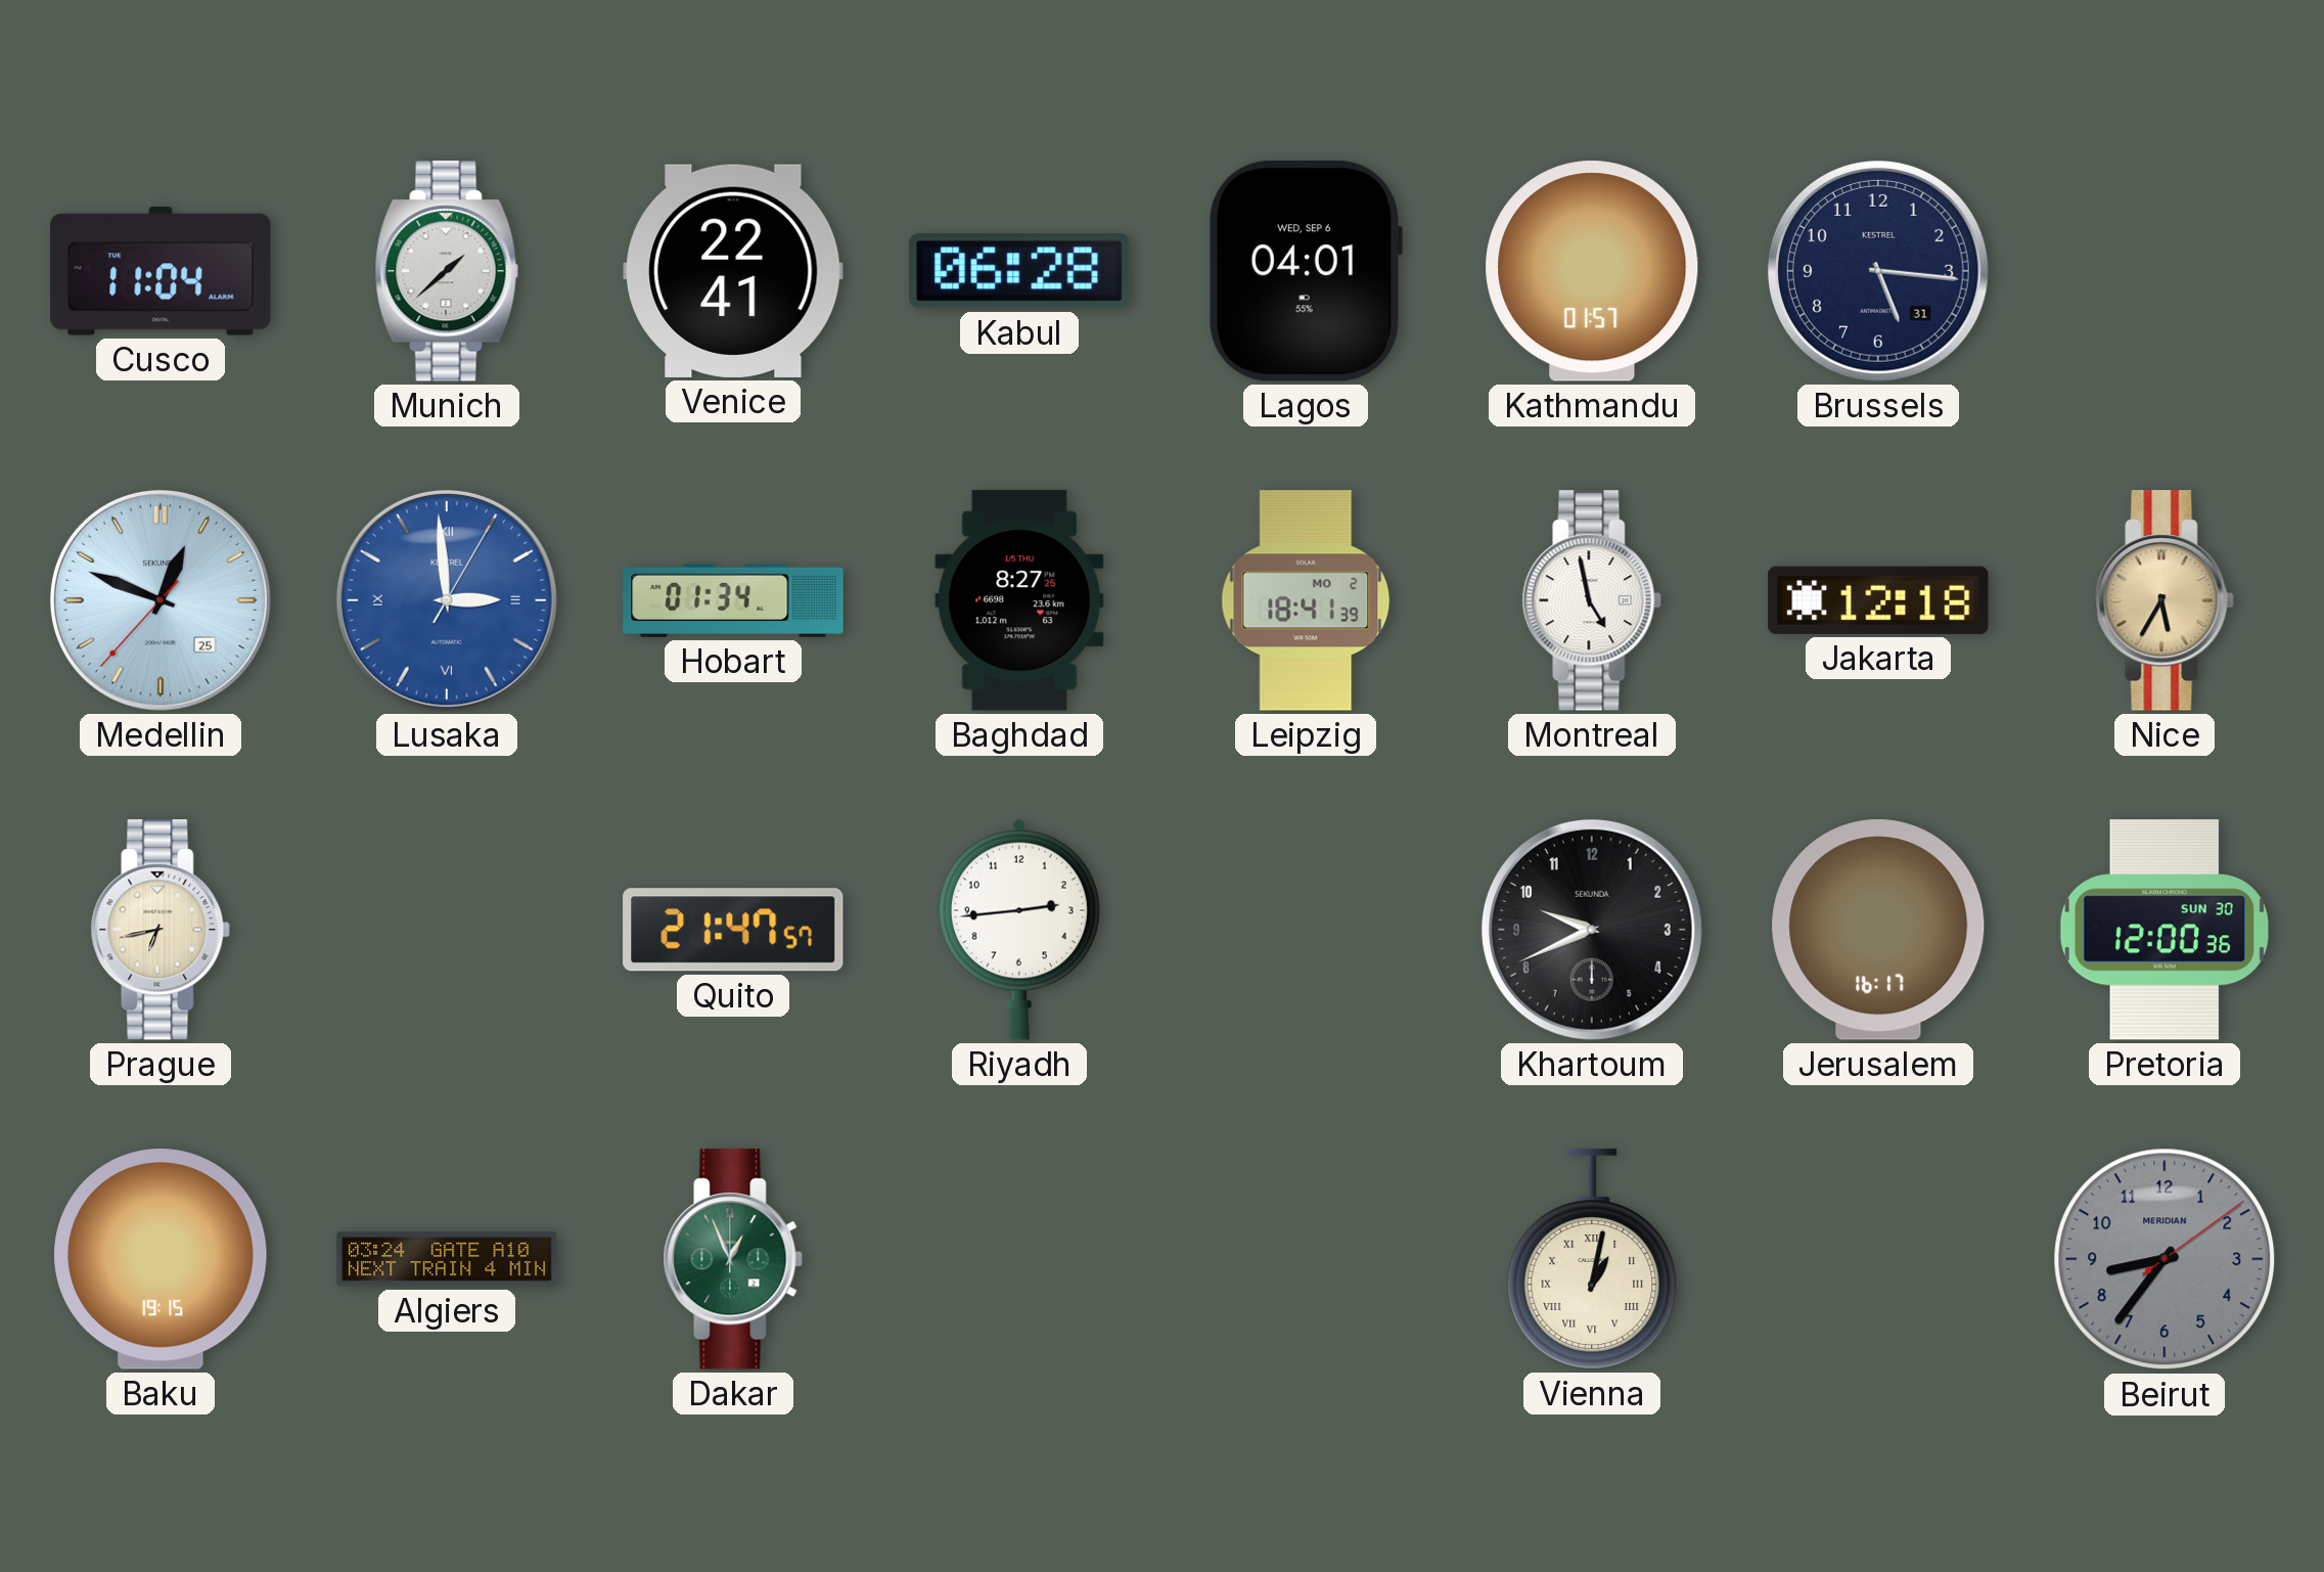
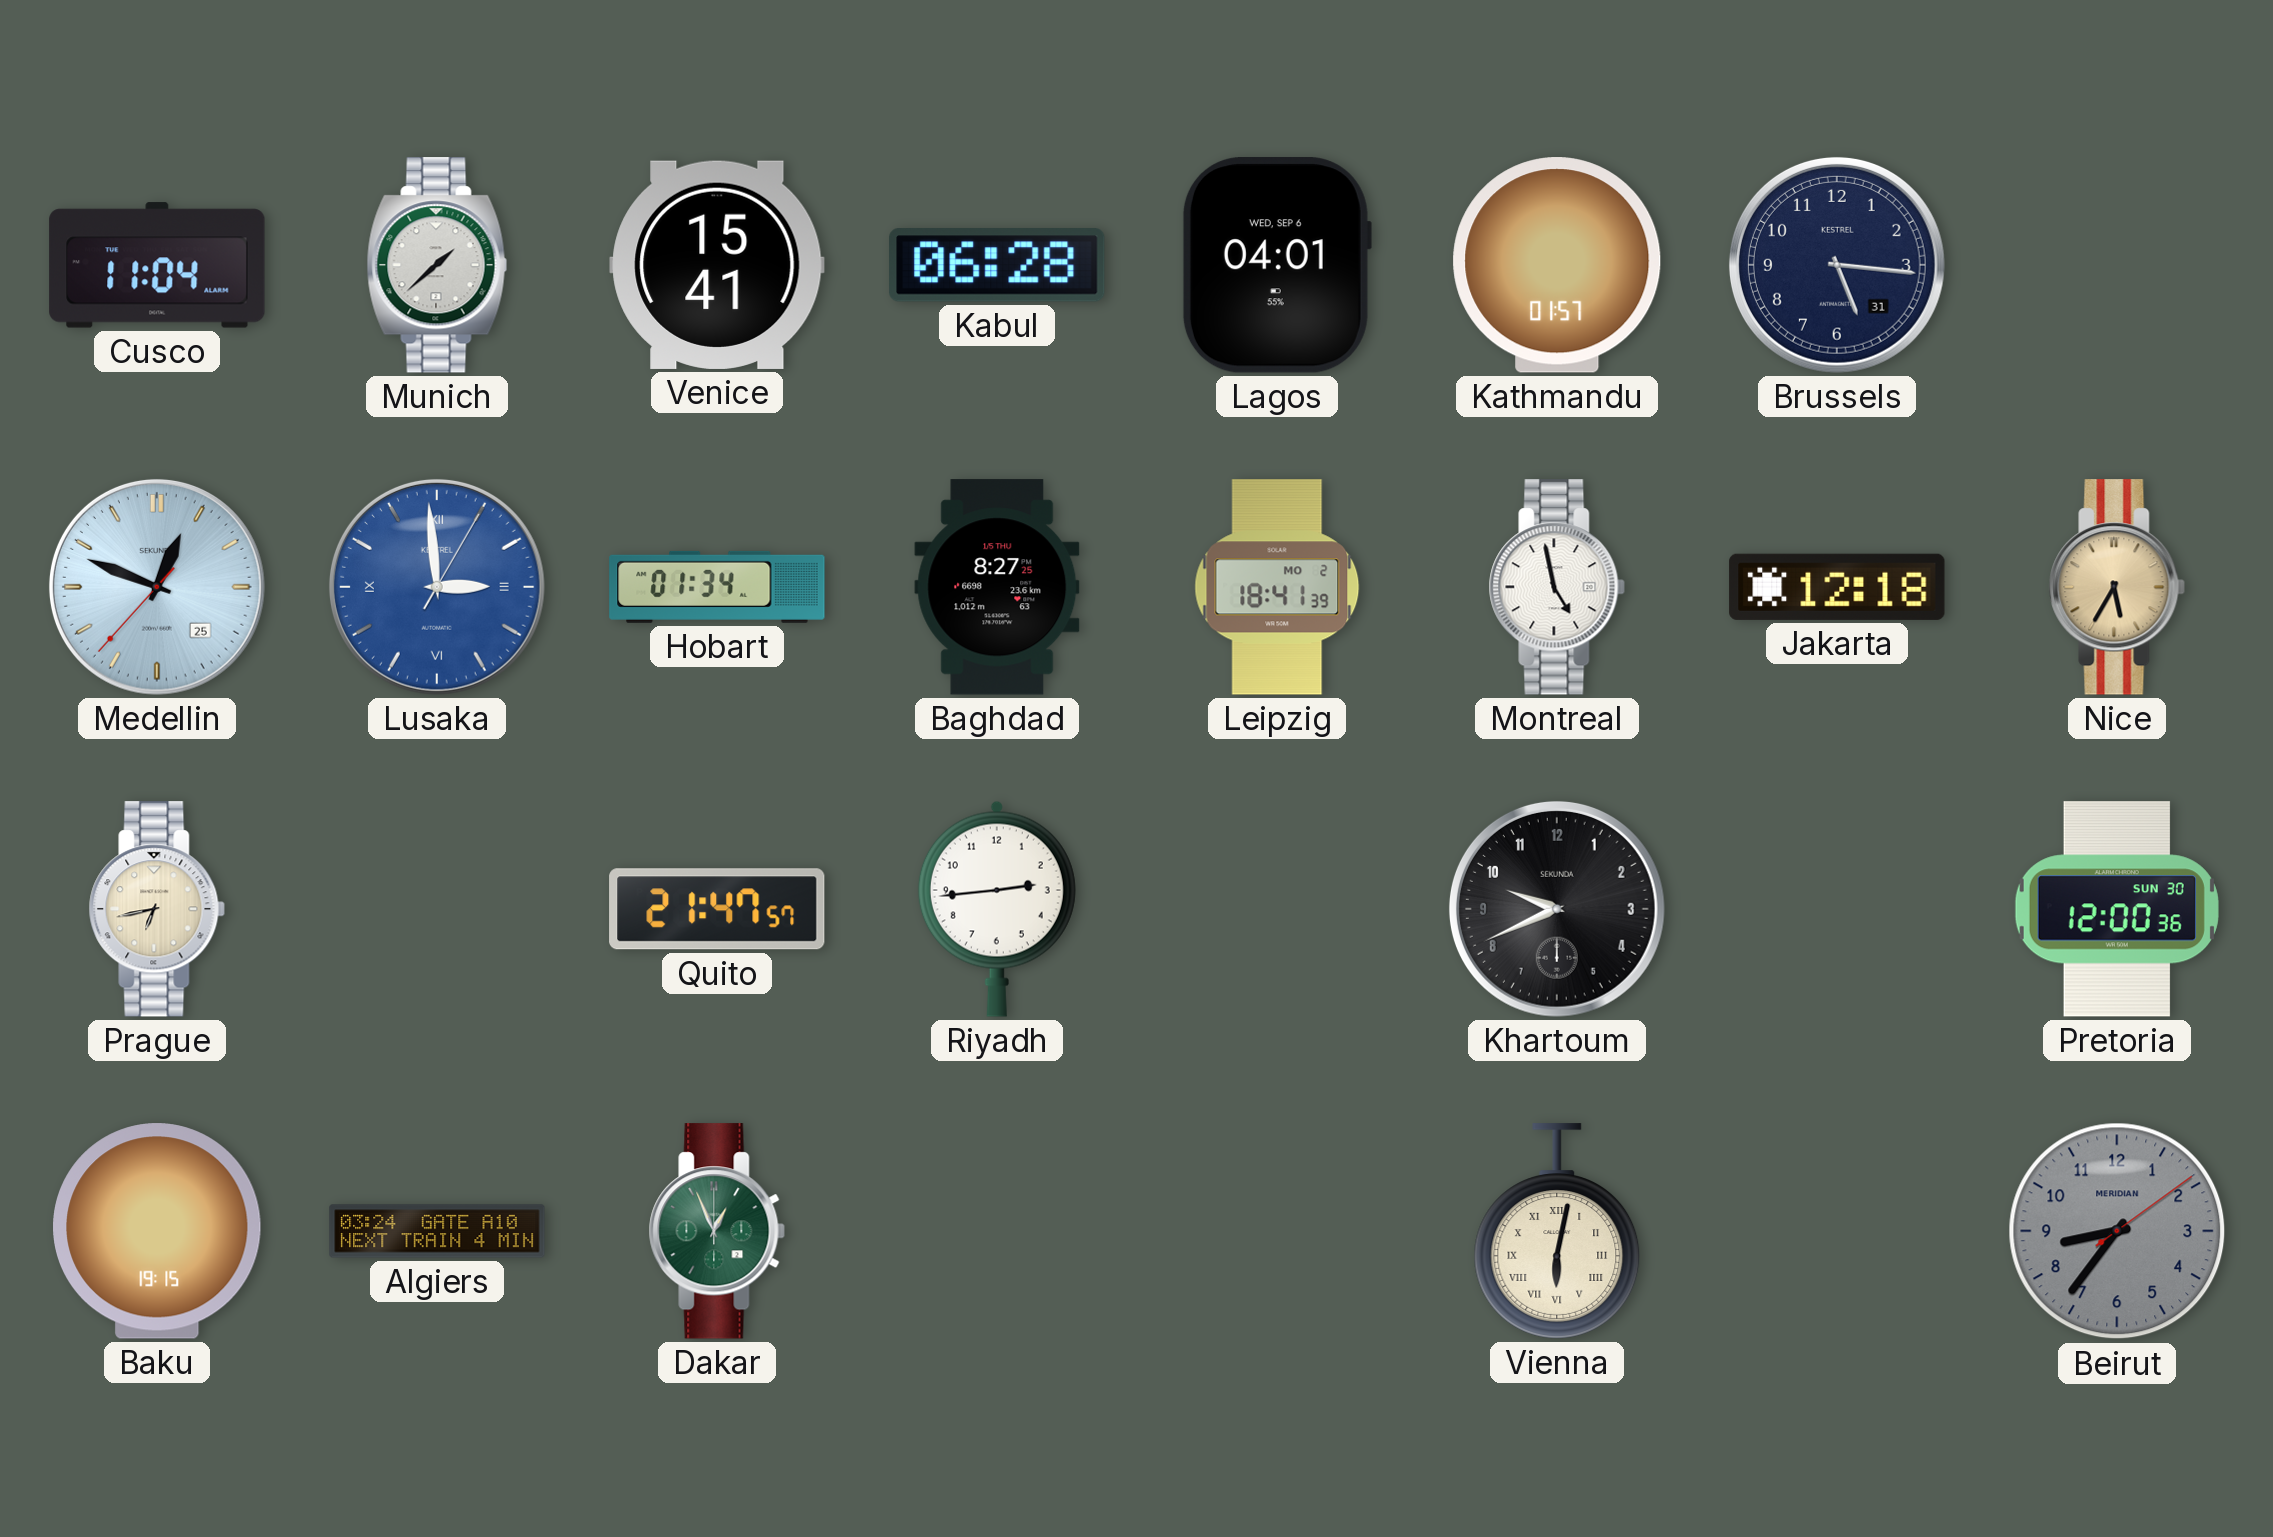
Venice: 22:41 -> 15:41 (717, 265)
Jerusalem: 16:17 -> none (1878, 930)
Vienna: 1:02 -> 6:02 (1557, 1231)
